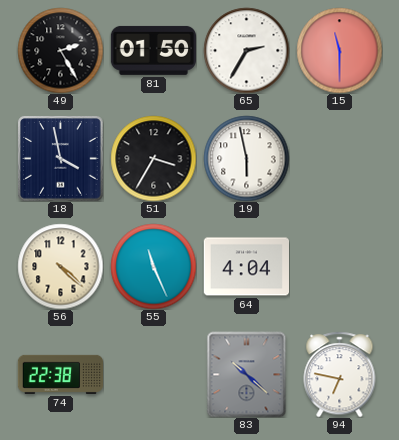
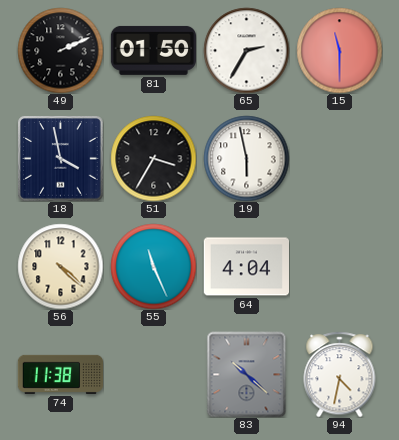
49: 2:25 -> 2:11 (60, 50)
74: 22:38 -> 11:38 (60, 374)
94: 6:47 -> 4:32 (340, 374)
